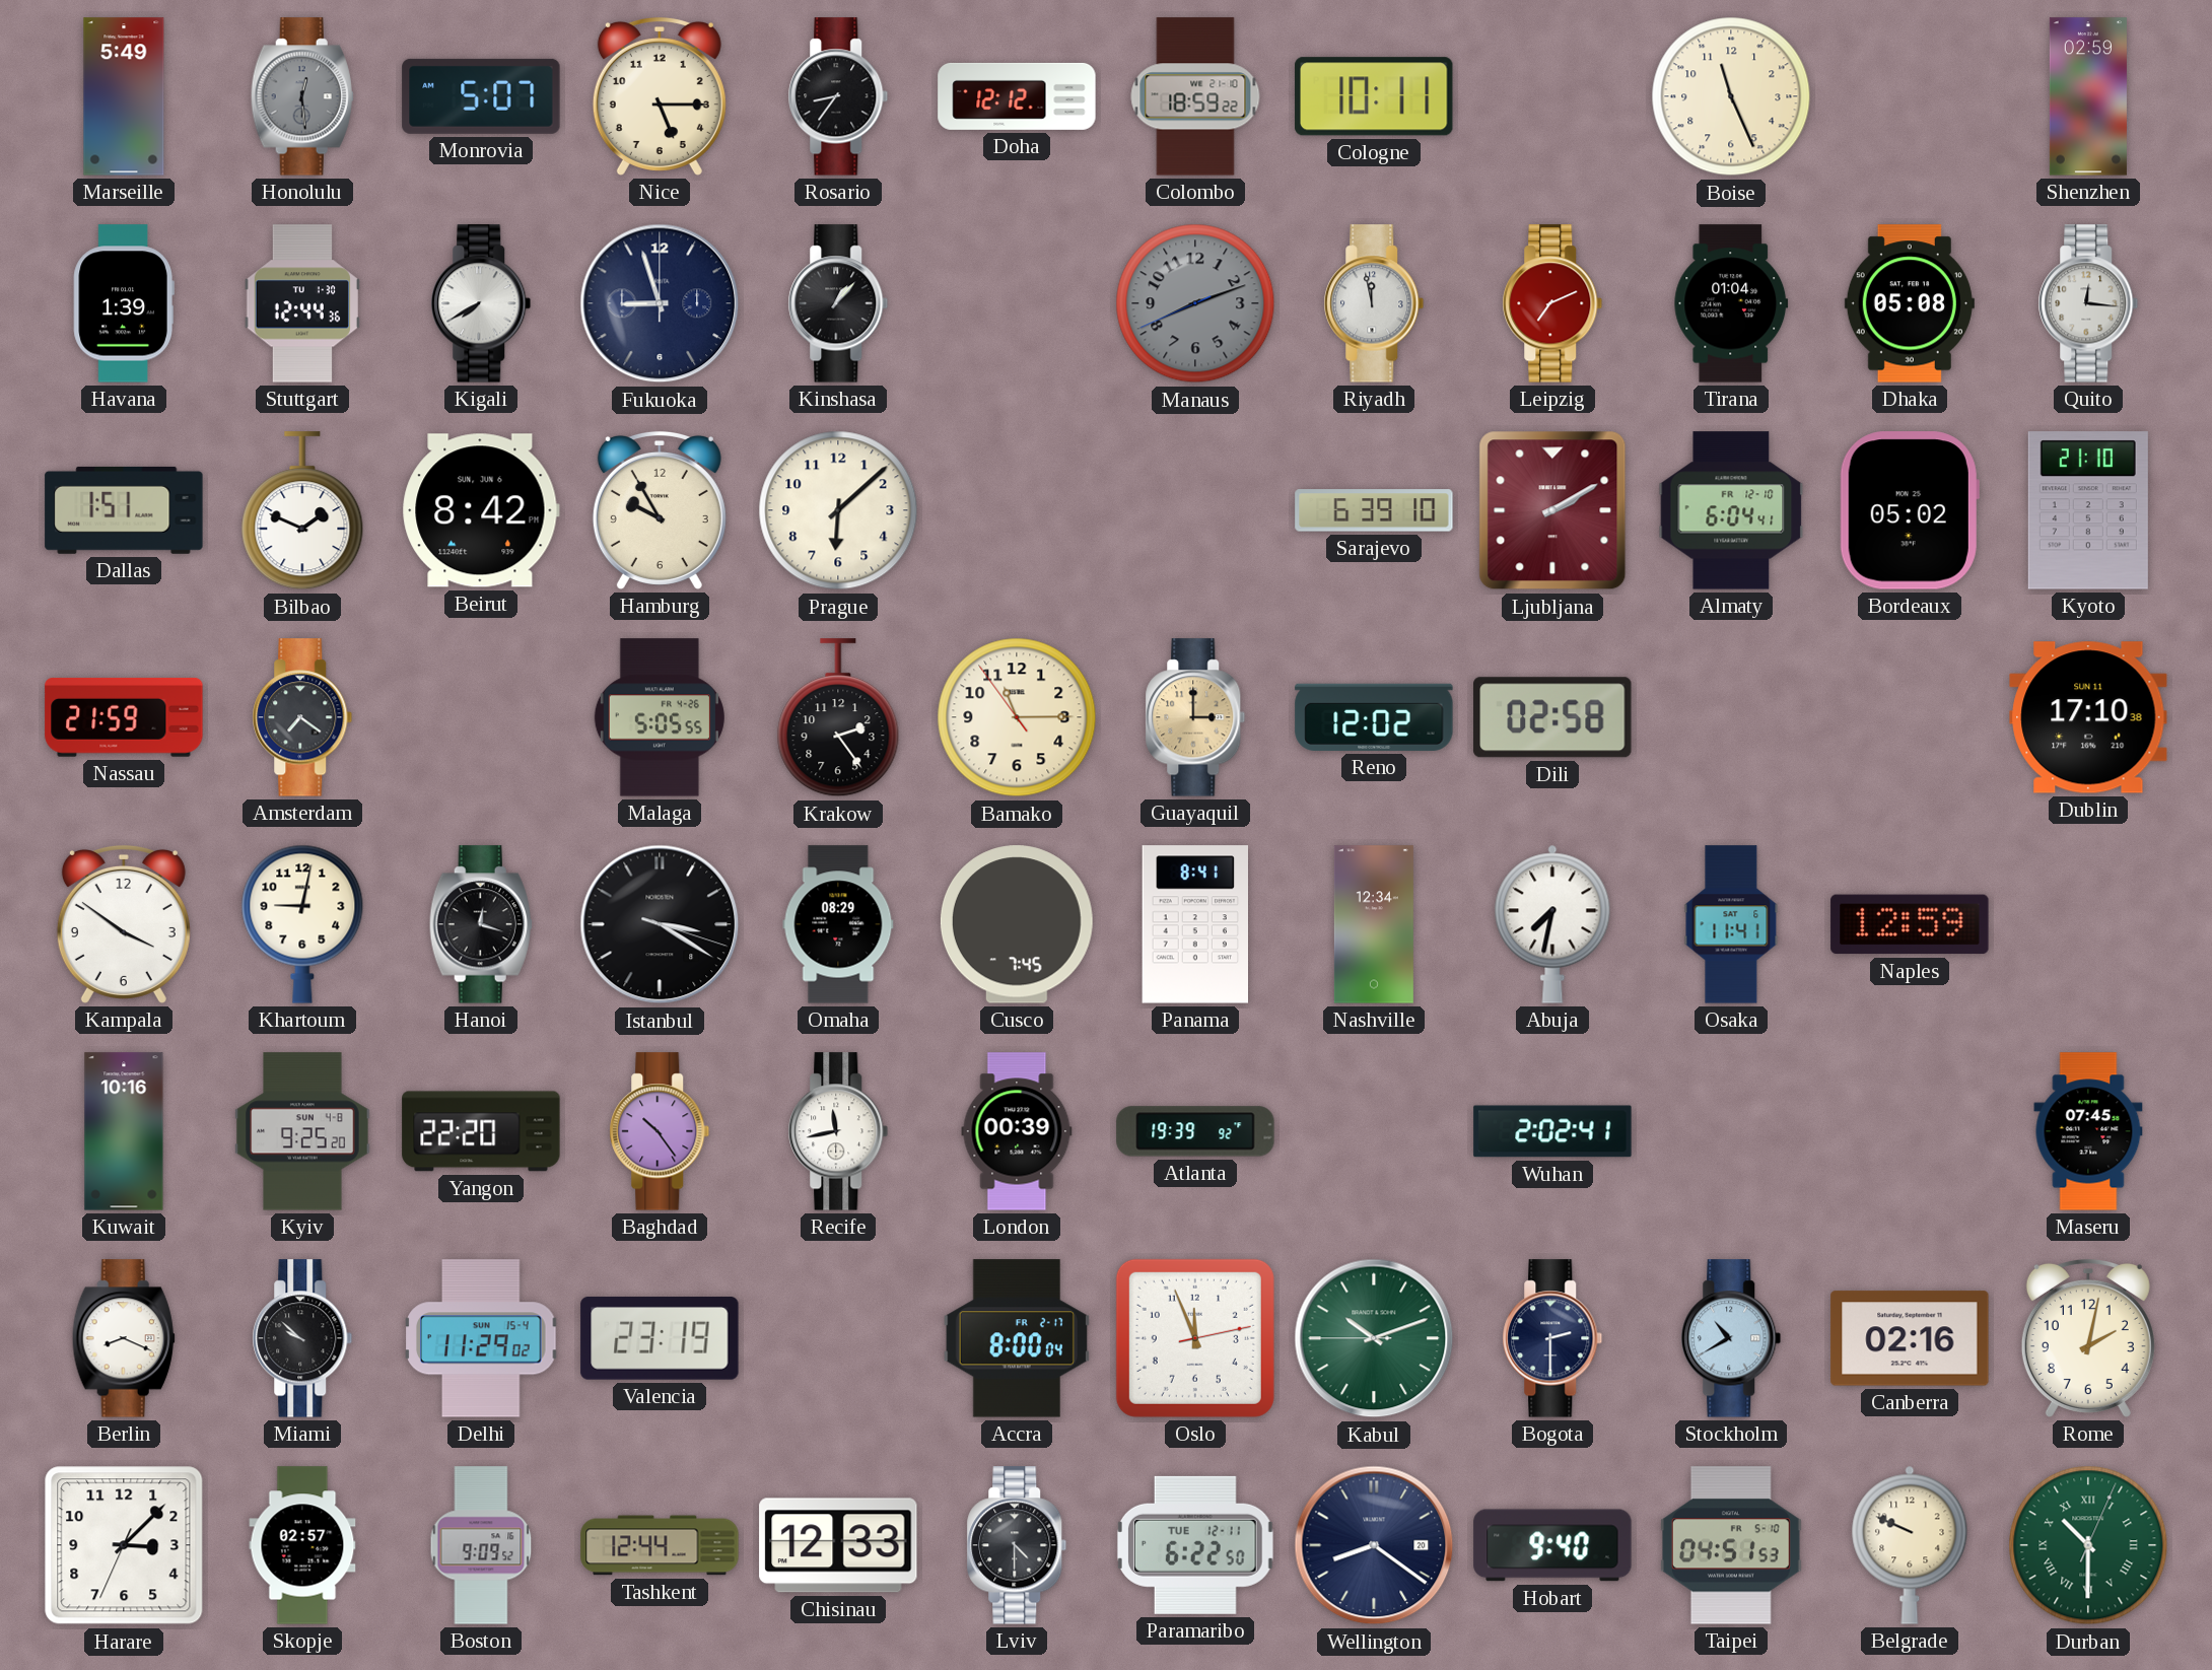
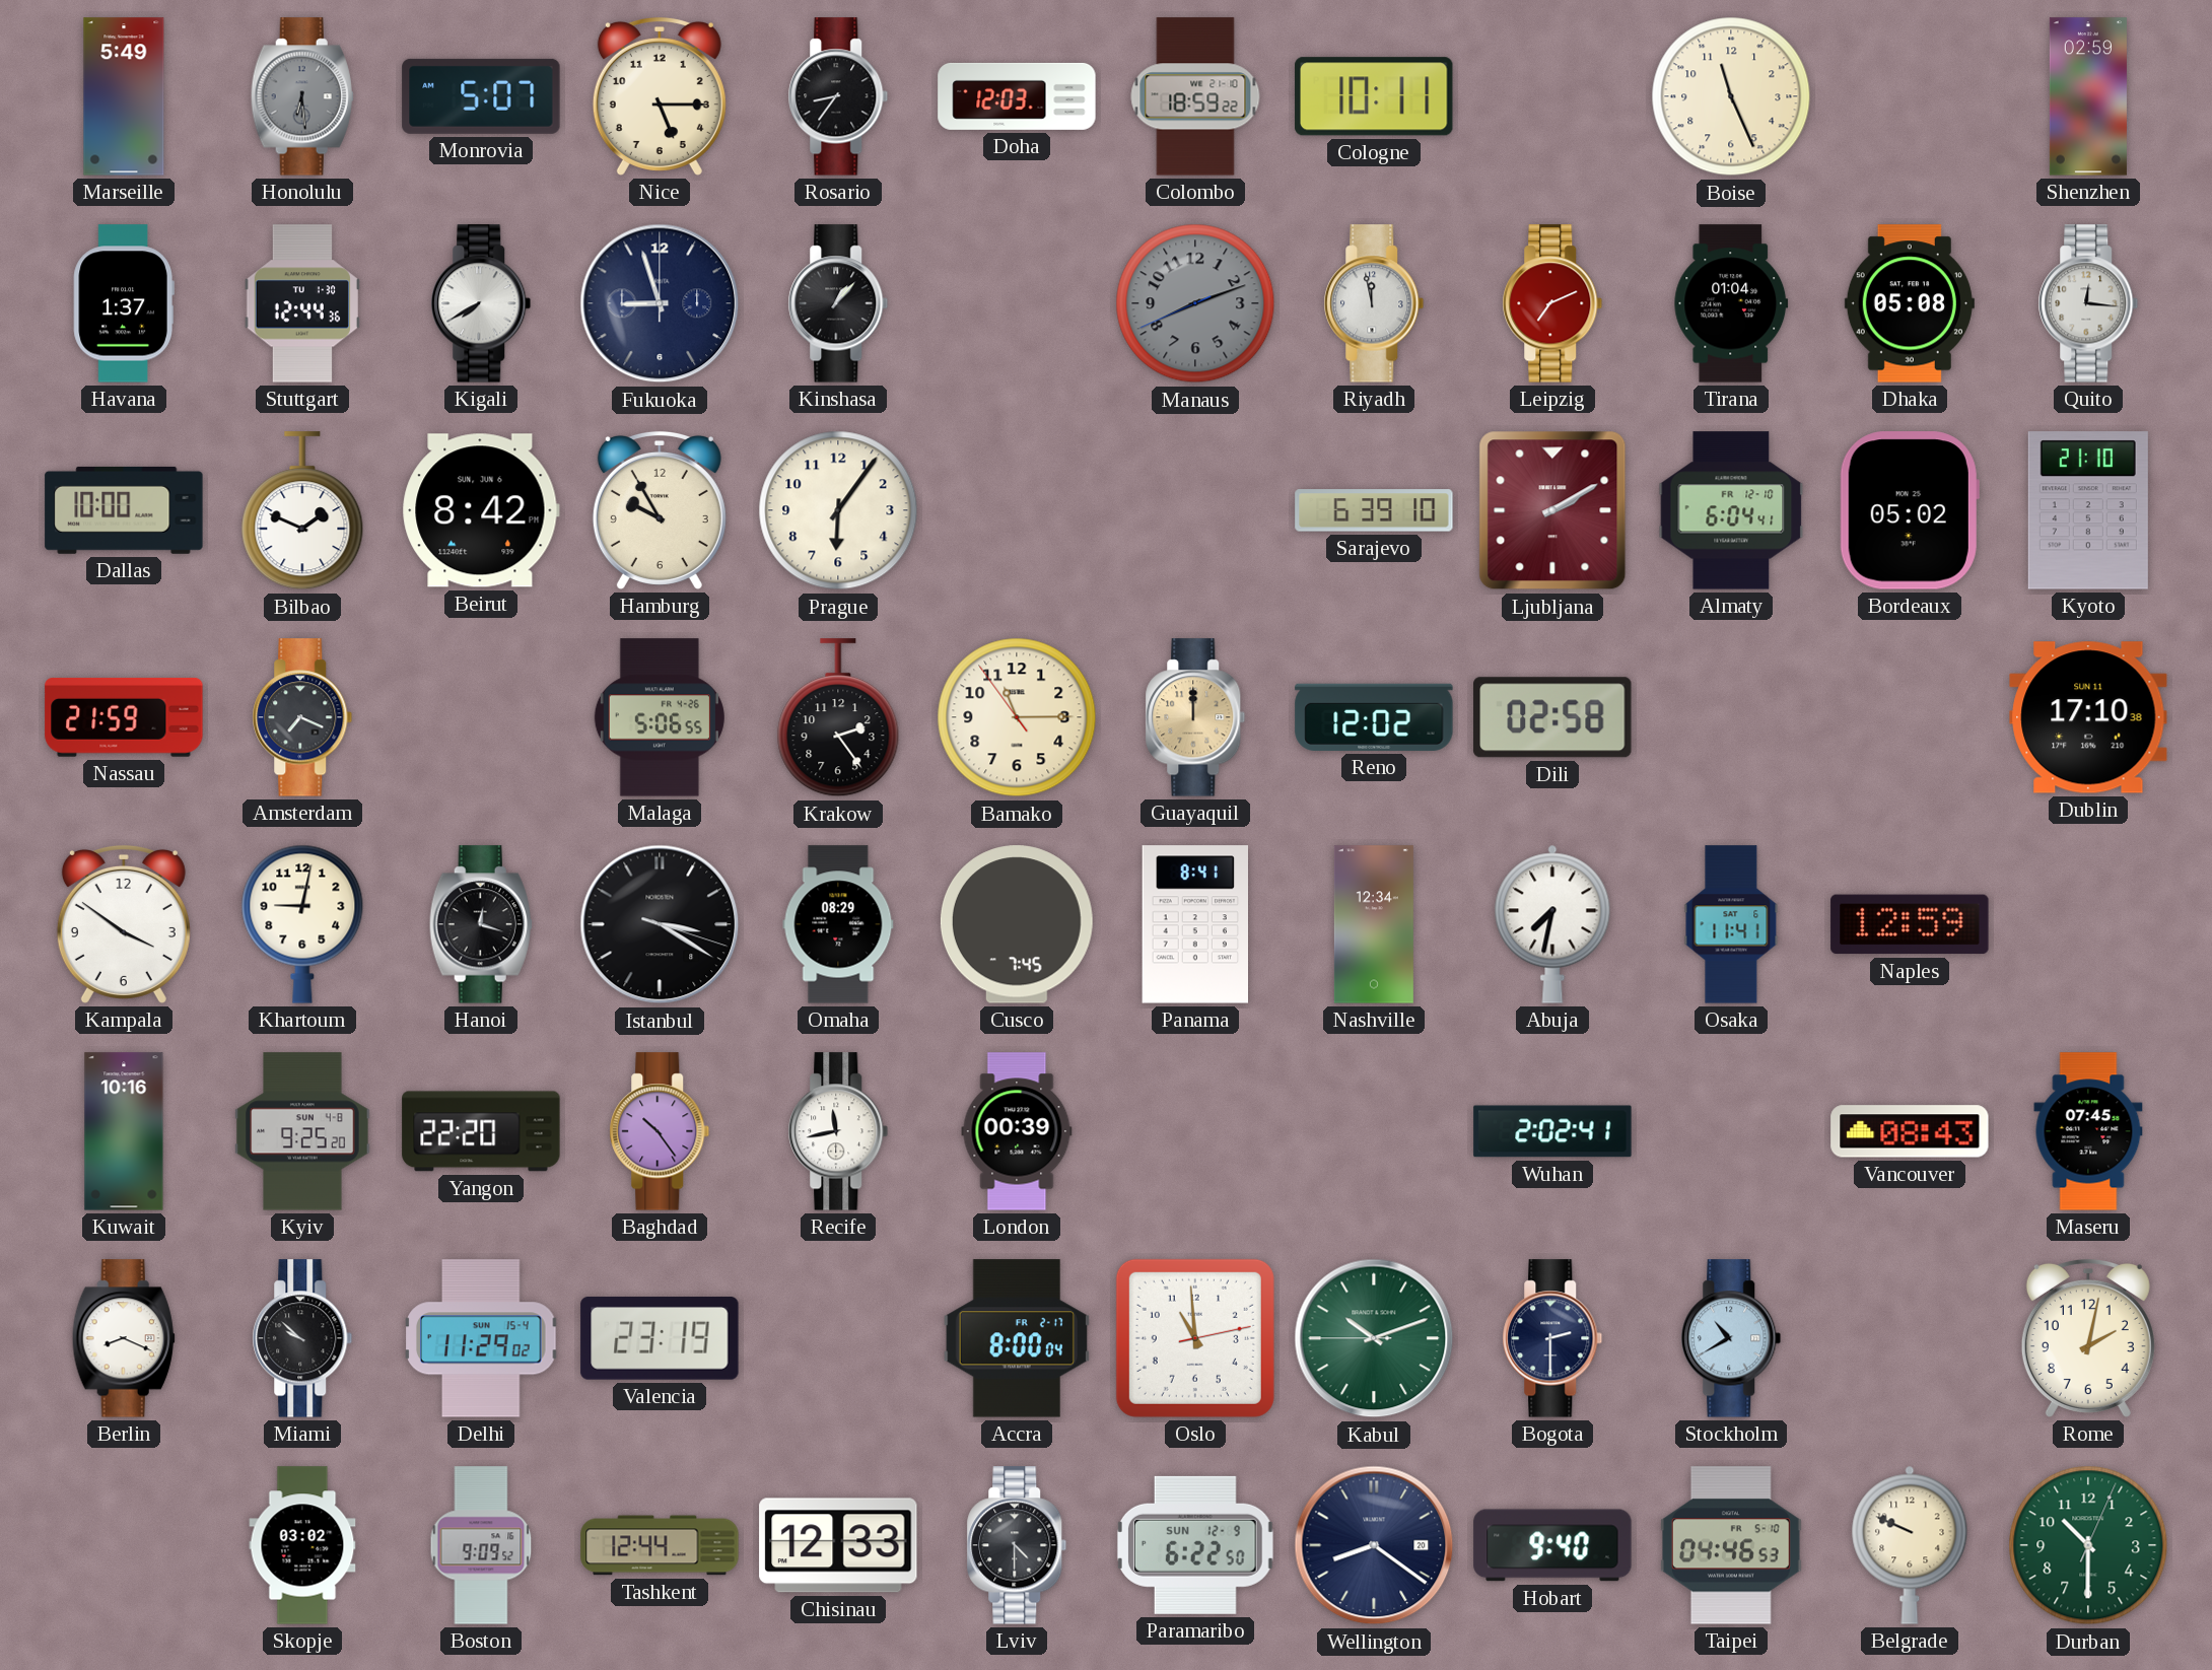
Honolulu: 12:29 -> 6:29 (302, 96)
Doha: 12:12 -> 12:03 (1017, 96)
Havana: 1:39 -> 1:37 (124, 303)
Dallas: 1:51 -> 10:00 (124, 510)
Prague: 6:08 -> 6:06 (838, 510)
Amsterdam: 7:21 -> 7:19 (302, 717)
Malaga: 5:05 -> 5:06 (660, 717)
Guayaquil: 3:00 -> 12:00 (1195, 717)
Atlanta: 19:39 -> none (1195, 1131)
Vancouver: none -> 08:43 (1910, 1131)
Oslo: 11:56 -> 10:59 (1195, 1338)
Canberra: 02:16 -> none (1910, 1338)
Harare: 3:07 -> none (124, 1545)
Skopje: 02:57 -> 03:02 (302, 1545)
Paramaribo date: TUE 12-11 -> SUN 12-9 (1195, 1545)
Taipei: 04:51 -> 04:46 (1731, 1545)
Durban numerals: Roman -> Arabic (2088, 1545)
